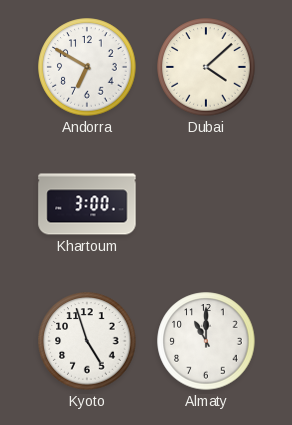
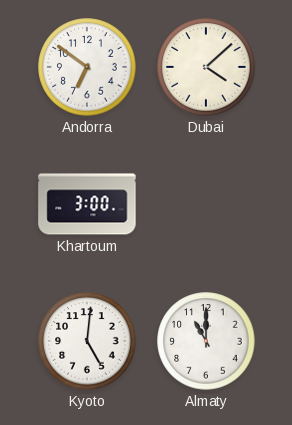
Andorra: 6:50 -> 6:51 (87, 67)
Kyoto: 4:57 -> 5:01 (87, 341)
